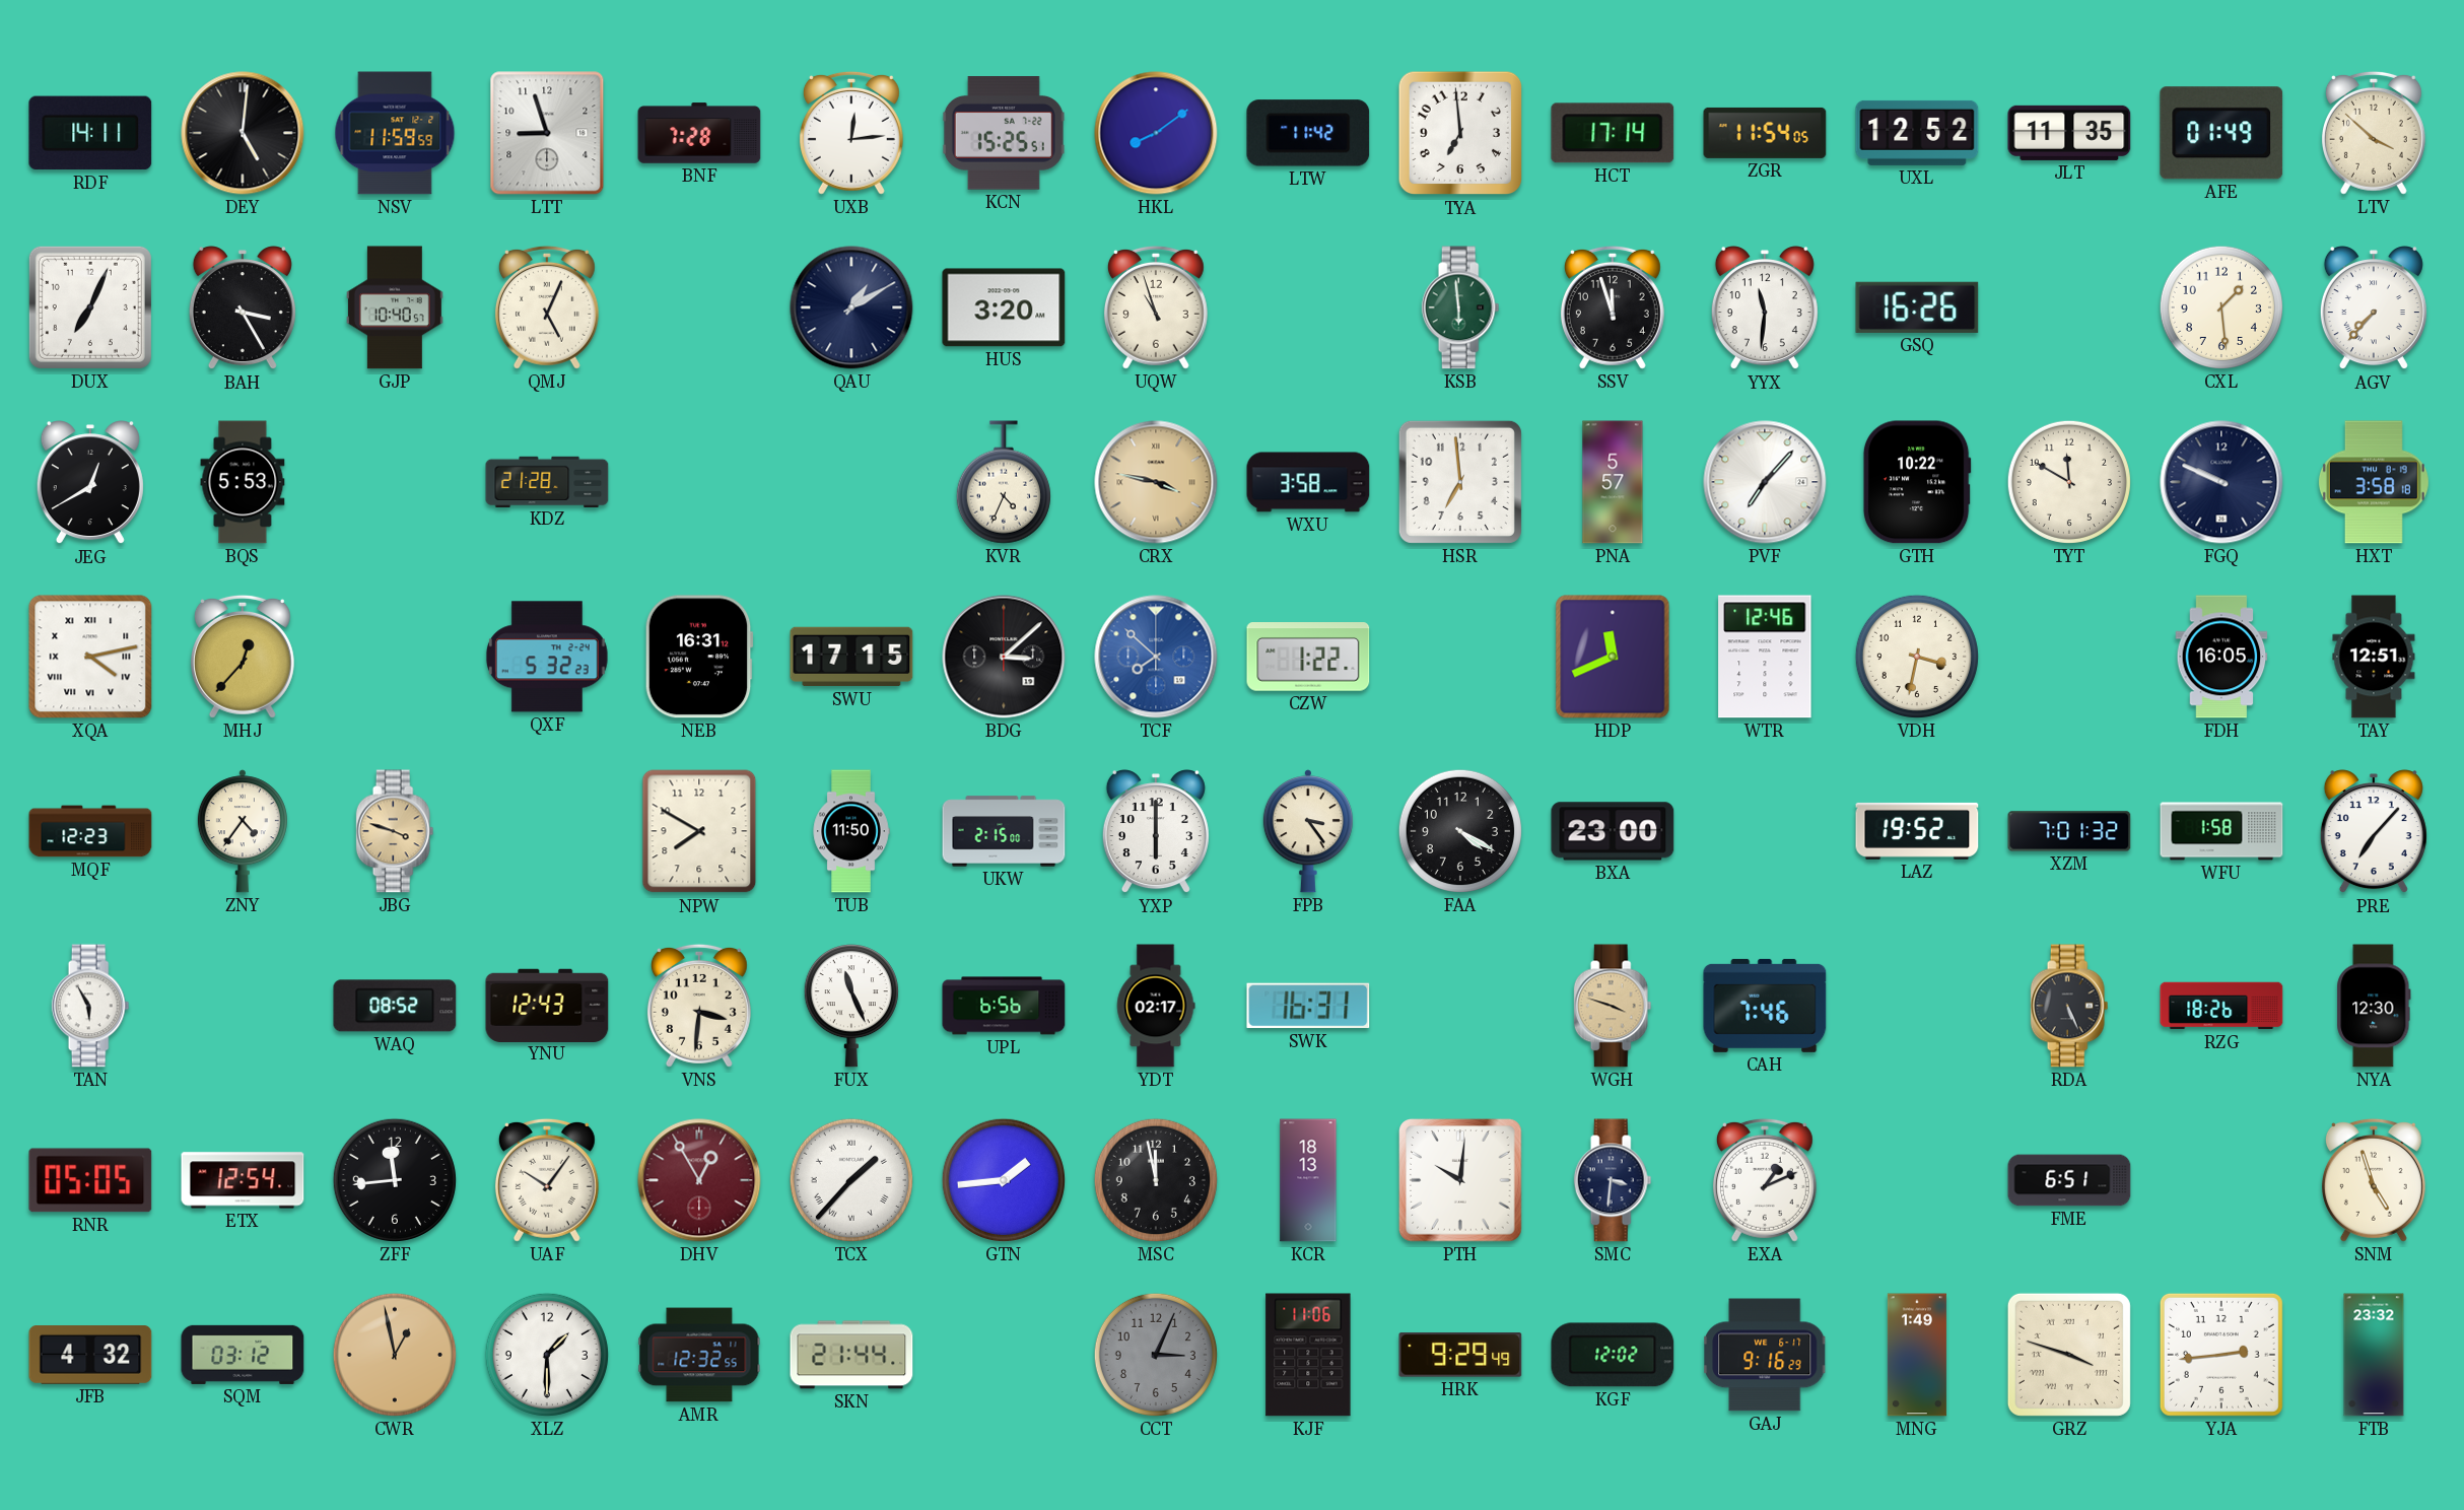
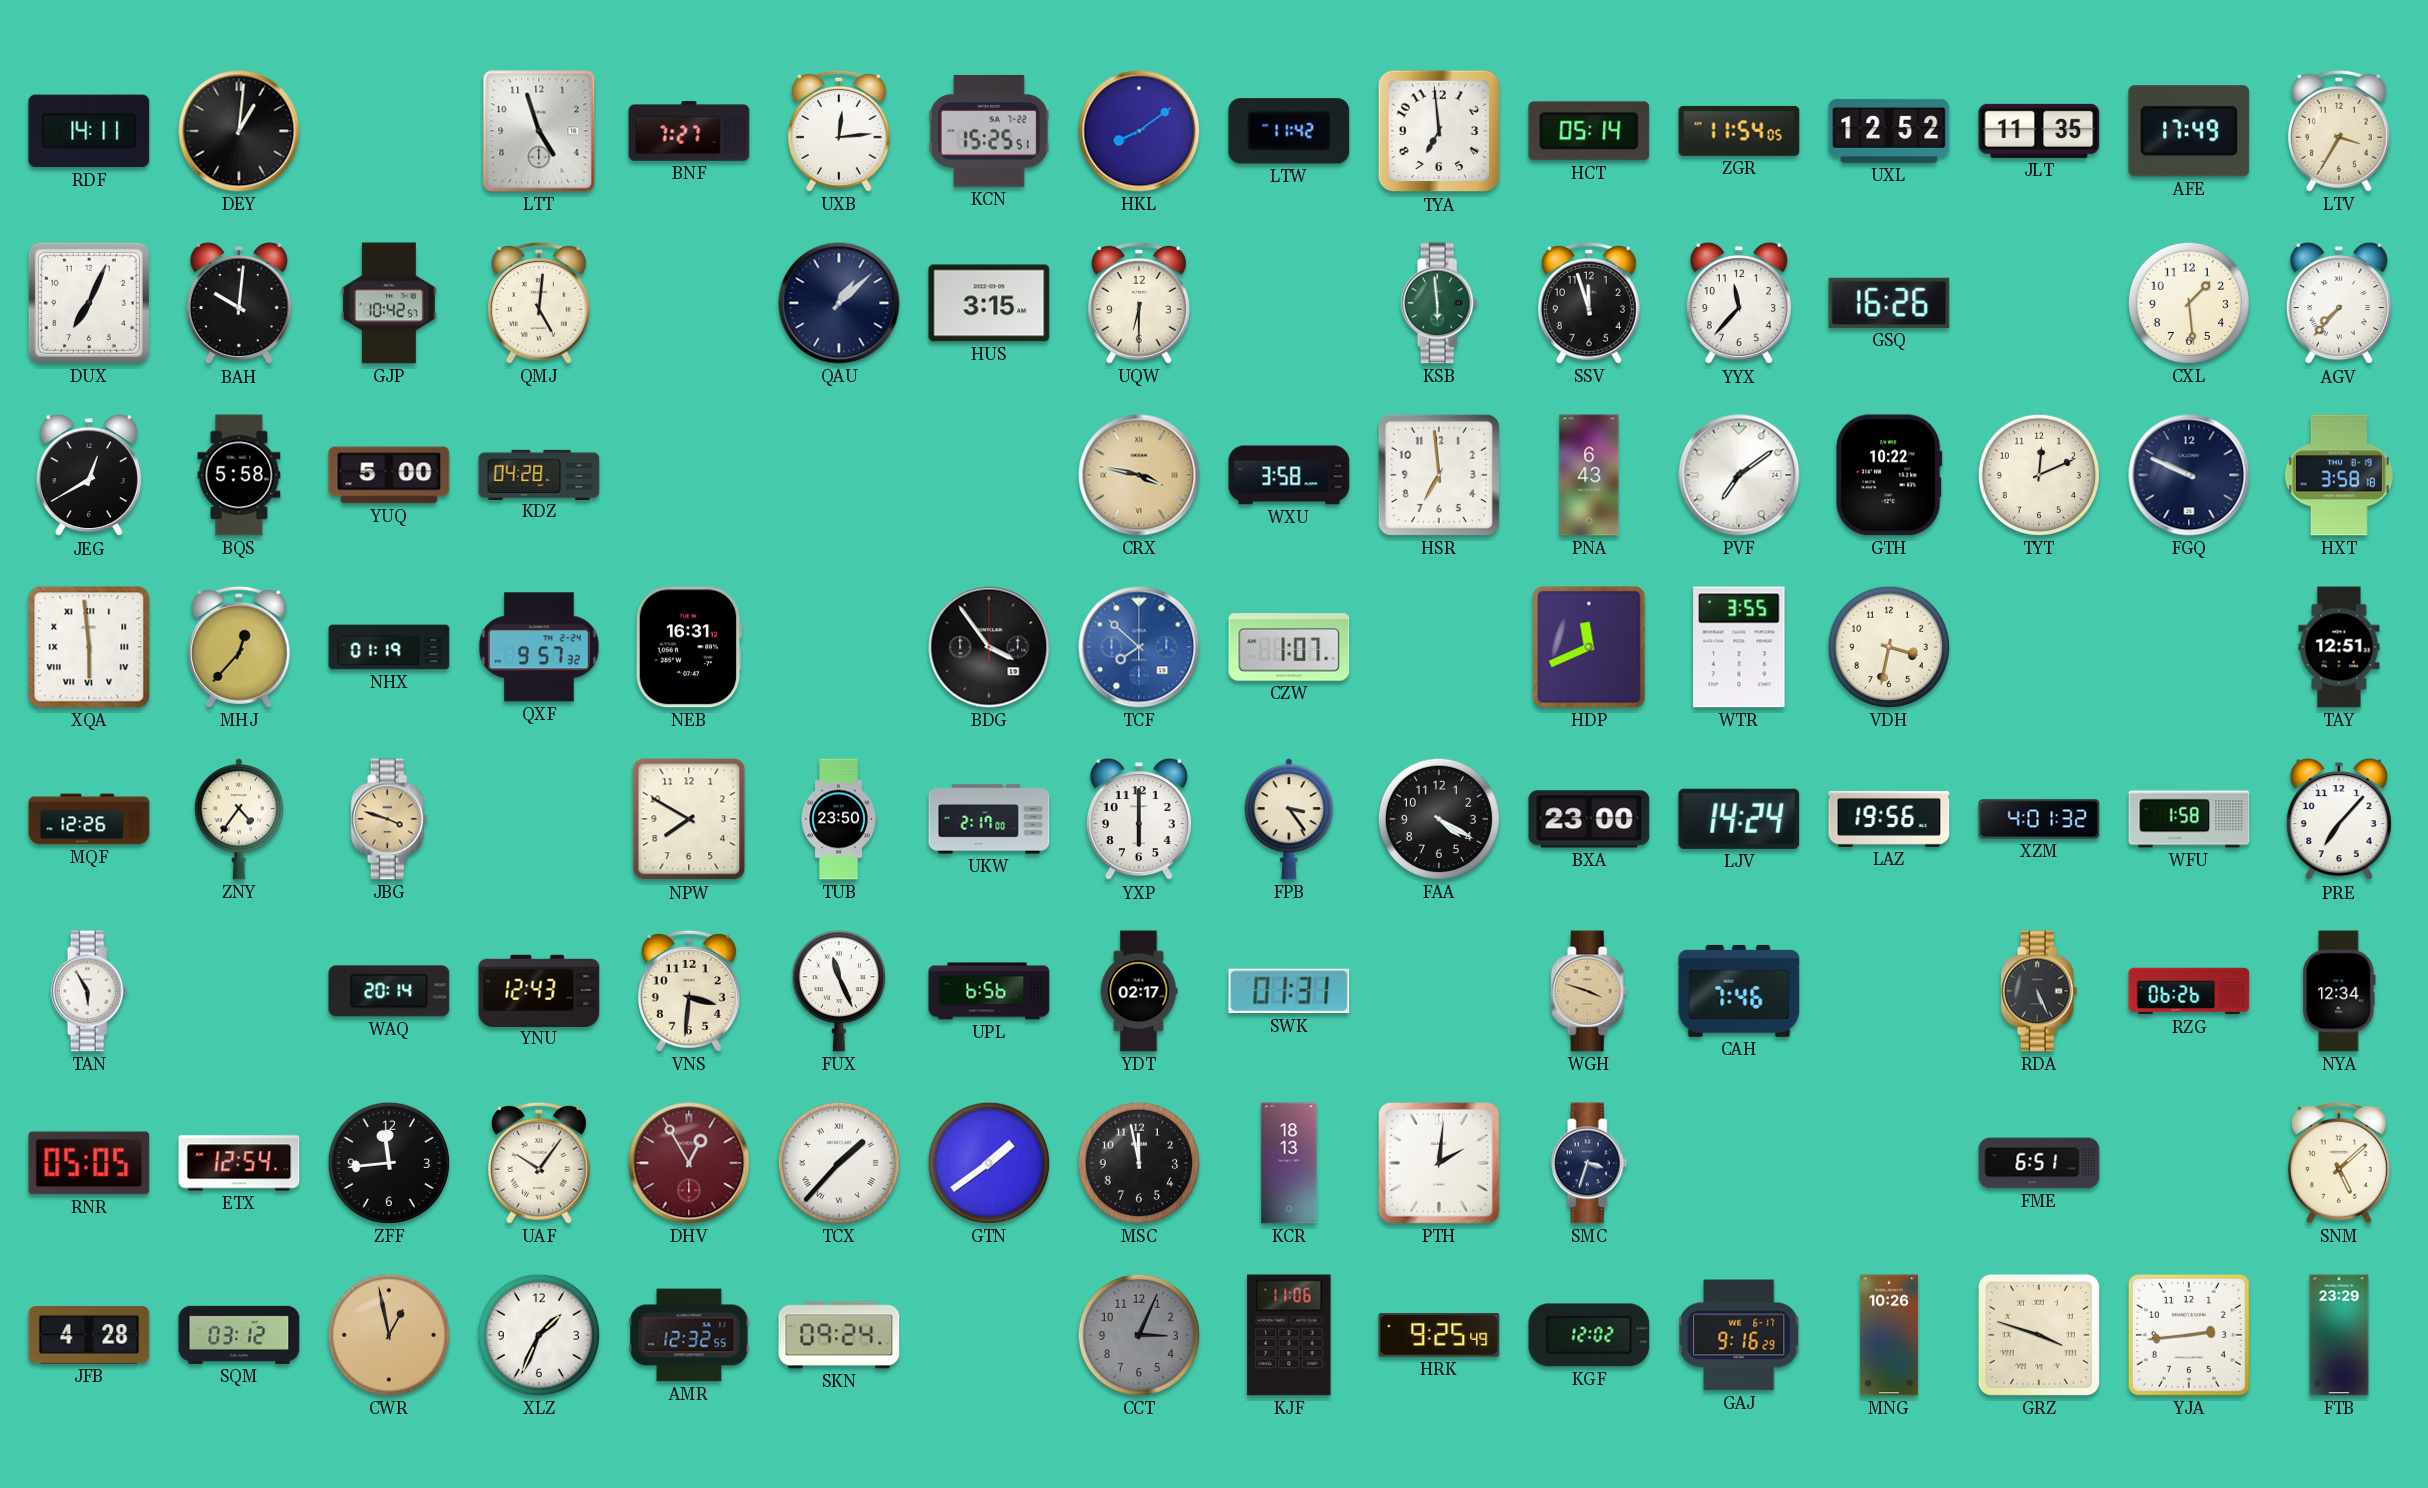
DEY: 5:01 -> 1:01 (239, 131)
NSV: 11:59 -> none (395, 133)
LTT: 8:57 -> 4:57 (539, 131)
BNF: 7:28 -> 7:27 (689, 131)
HCT: 17:14 -> 05:14 (1589, 131)
AFE: 01:49 -> 17:49 (2189, 131)
LTV: 3:52 -> 3:35 (2339, 131)
BAH: 3:25 -> 10:01 (239, 304)
GJP: 10:40 -> 10:42 (389, 303)
QMJ: 5:04 -> 5:01 (539, 303)
QAU: 1:10 -> 1:08 (839, 303)
HUS: 3:20 -> 3:15 (989, 303)
UQW: 10:57 -> 6:30 (1139, 303)
YYX: 11:31 -> 11:37 (1739, 304)
BQS: 5:53 -> 5:58 (239, 475)
YUQ: none -> 5:00 (389, 475)
KDZ: 21:28 -> 04:28 (539, 474)
KVR: 4:34 -> none (1004, 482)
PNA: 5:57 -> 6:43 (1589, 475)
PVF: 7:07 -> 7:09 (1739, 475)
TYT: 11:50 -> 12:11 (2039, 475)
XQA: 4:13 -> 5:59 (89, 647)
NHX: none -> 01:19 (389, 647)
QXF: 5:32 -> 9:57 (539, 647)
SWU: 17:15 -> none (851, 657)
BDG: 3:08 -> 3:54 (989, 647)
CZW: 1:22 -> 1:07 (1289, 647)
WTR: 12:46 -> 3:55 (1739, 647)
FDH: 16:05 -> none (2221, 657)
MQF: 12:23 -> 12:26 (89, 819)
TUB: 11:50 -> 23:50 (839, 819)
UKW: 2:15 -> 2:17 (989, 819)
LJV: none -> 14:24 (1739, 819)
LAZ: 19:52 -> 19:56 (1889, 819)
XZM: 7:01 -> 4:01 (2039, 819)
WAQ: 08:52 -> 20:14 (389, 991)
SWK: 16:31 -> 01:31 (1289, 991)
RZG: 18:26 -> 06:26 (2189, 991)
NYA: 12:30 -> 12:34 (2339, 991)
GTN: 1:44 -> 1:39 (989, 1163)
PTH: 10:01 -> 2:01 (1439, 1163)
SMC: 3:31 -> 3:33 (1589, 1163)
EXA: 1:11 -> none (1765, 1180)
SNM: 4:57 -> 5:08 (2339, 1163)
JFB: 4:32 -> 4:28 (89, 1336)
XLZ: 1:30 -> 1:34 (539, 1335)
SKN: 21:44 -> 09:24 (839, 1335)
HRK: 9:29 -> 9:25 (1439, 1335)
MNG: 1:49 -> 10:26 (1889, 1335)
FTB: 23:32 -> 23:29 (2339, 1335)
